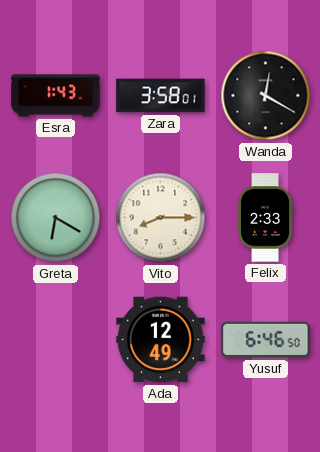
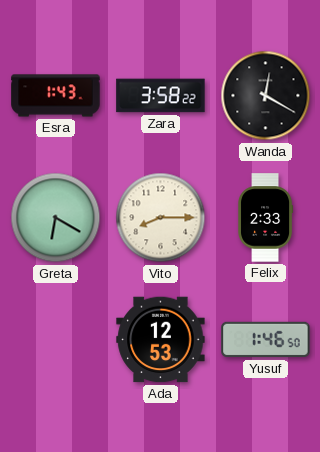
Zara: 3:58:01 -> 3:58:22 (161, 96)
Ada: 12:49 -> 12:53 (161, 340)
Yusuf: 6:46 -> 1:46 (266, 340)
